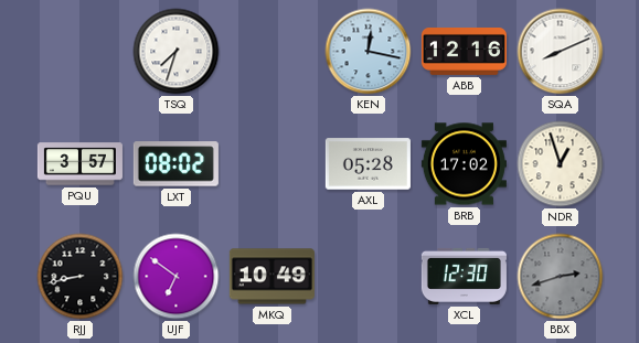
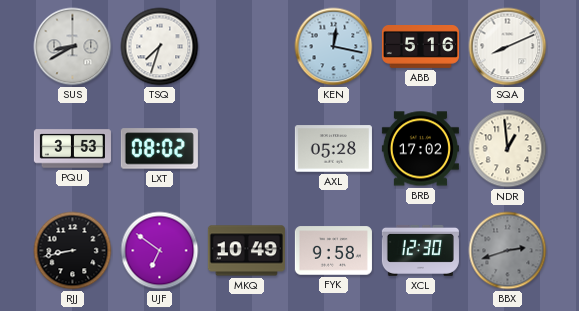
SUS: none -> 8:40 (73, 47)
ABB: 12:16 -> 5:16 (420, 47)
PQU: 3:57 -> 3:53 (72, 149)
NDR: 12:57 -> 12:59 (508, 149)
FYK: none -> 9:58 (333, 251)
